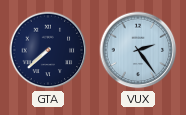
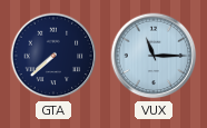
VUX: 2:24 -> 11:15 (154, 56)
